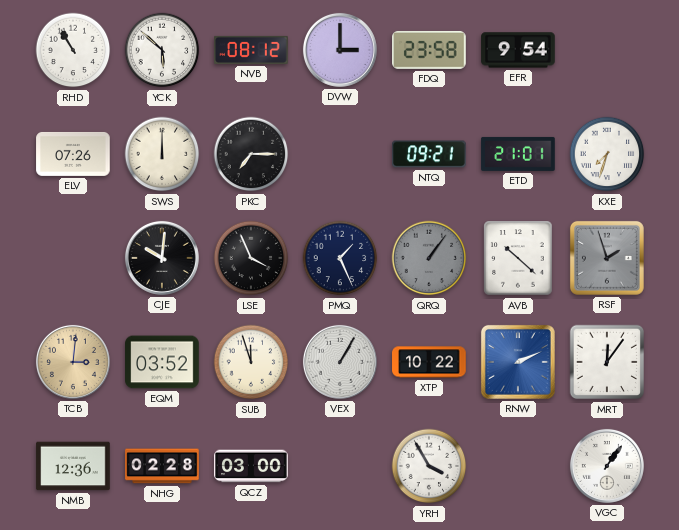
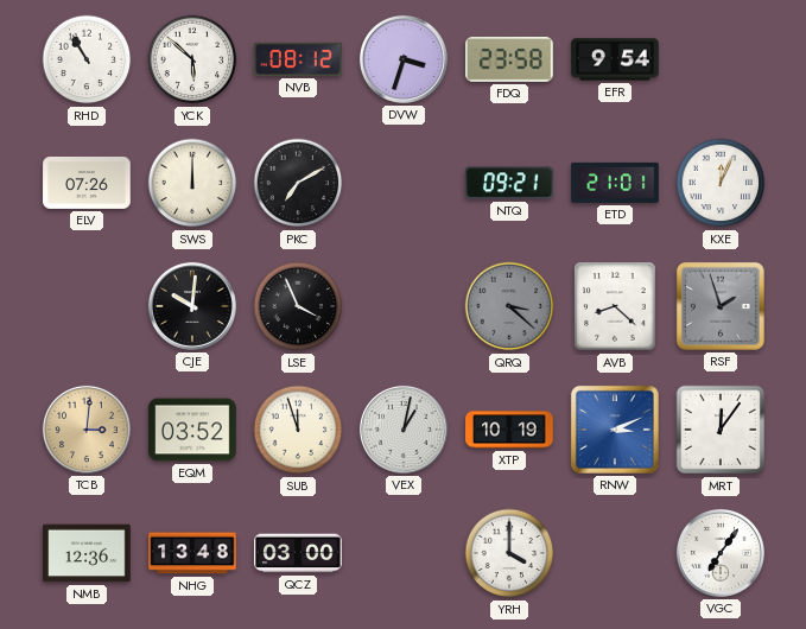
DVW: 3:00 -> 3:33 (404, 59)
PKC: 7:15 -> 7:10 (298, 183)
KXE: 7:33 -> 12:04 (721, 183)
PMQ: 1:26 -> none (340, 258)
QRQ: 1:06 -> 3:22 (509, 306)
AVB: 10:22 -> 8:22 (615, 306)
VEX: 1:05 -> 1:02 (404, 430)
XTP: 10:22 -> 10:19 (509, 430)
RNW: 2:11 -> 3:11 (615, 430)
NHG: 02:28 -> 13:48 (192, 553)
YRH: 3:55 -> 4:00 (509, 553)
VGC: 1:06 -> 7:06 (721, 553)
